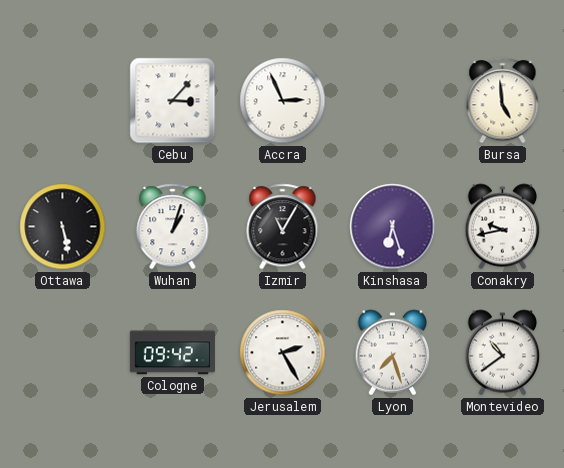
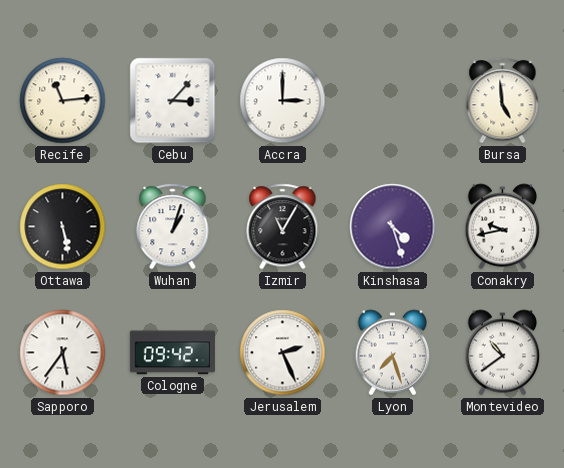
Recife: none -> 11:14 (63, 101)
Accra: 2:56 -> 3:00 (283, 101)
Kinshasa: 6:27 -> 4:27 (393, 227)
Sapporo: none -> 5:36 (63, 353)
Jerusalem: 2:25 -> 2:26 (283, 353)
